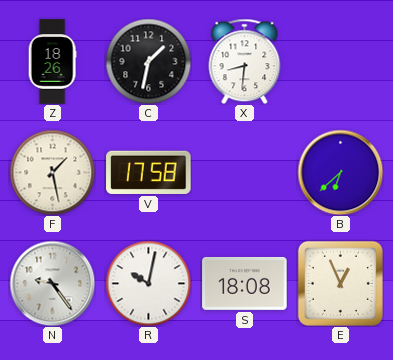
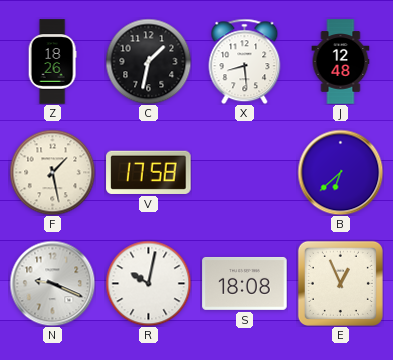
X: 8:31 -> 8:29 (245, 61)
J: none -> 12:48 (341, 62)
N: 9:24 -> 9:19 (52, 283)
